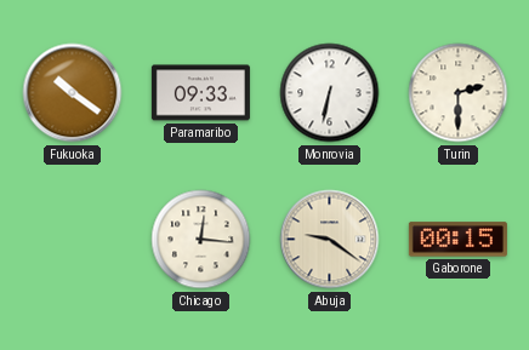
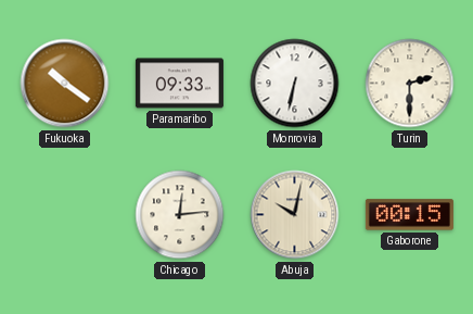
Chicago: 12:16 -> 12:14 (180, 215)
Abuja: 9:21 -> 10:02 (295, 215)
